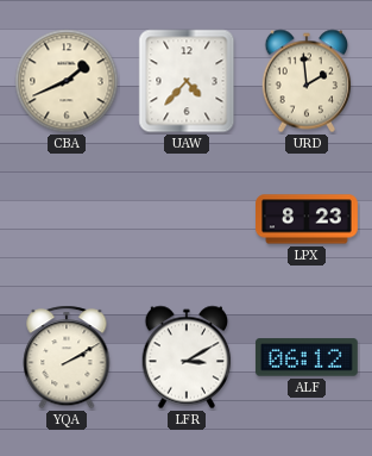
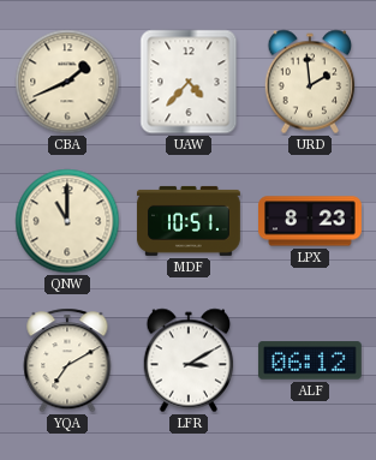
QNW: none -> 11:00 (67, 221)
MDF: none -> 10:51 (189, 221)
YQA: 2:10 -> 7:10 (67, 360)
